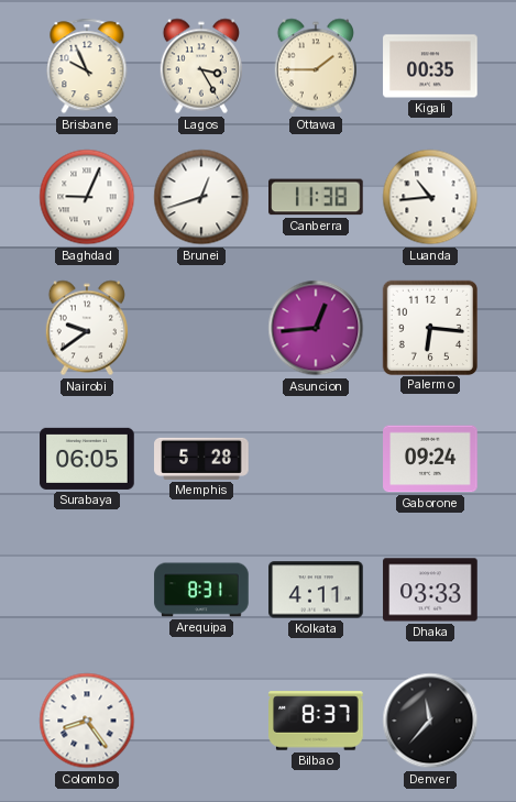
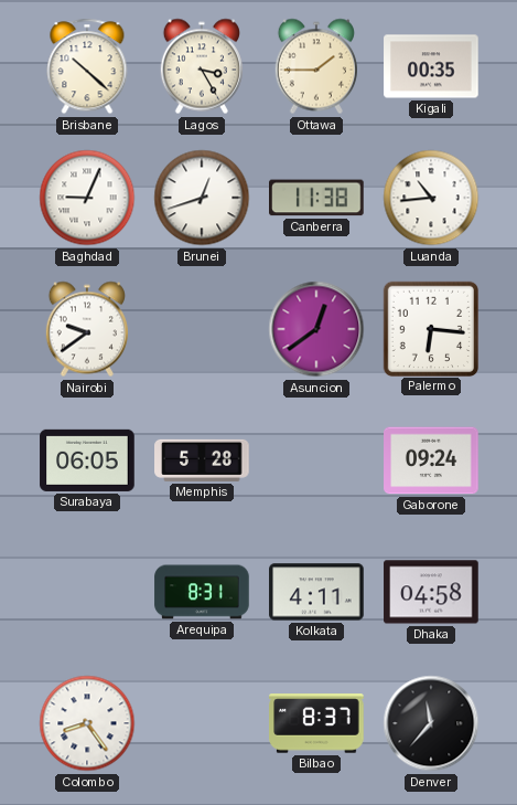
Brisbane: 9:56 -> 10:22 (87, 66)
Asuncion: 12:44 -> 12:39 (316, 329)
Dhaka: 03:33 -> 04:58 (431, 592)
